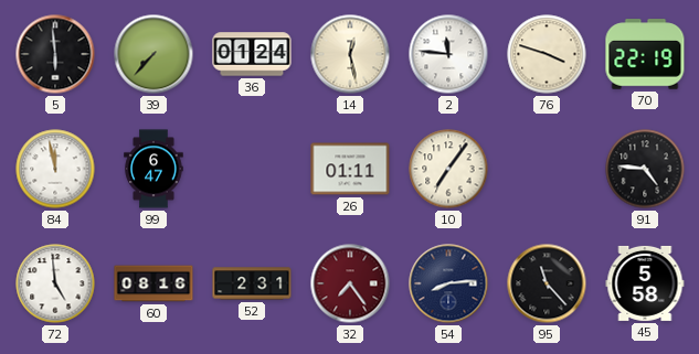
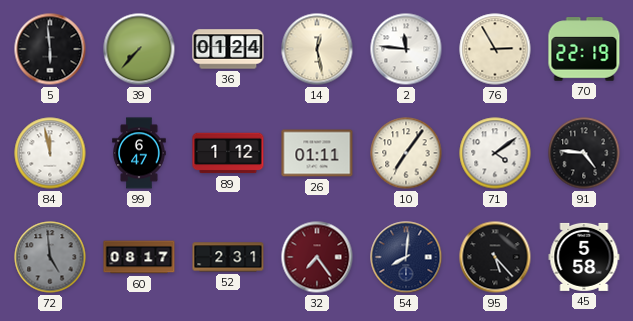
76: 3:48 -> 2:55 (495, 49)
89: none -> 1:12 (228, 153)
71: none -> 4:09 (495, 153)
72 dial: white -> grey (50, 257)
60: 08:16 -> 08:17 (139, 257)
54: 8:14 -> 8:01 (406, 257)
95: 11:23 -> 5:23 (495, 257)
